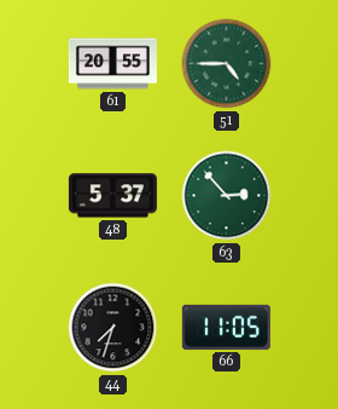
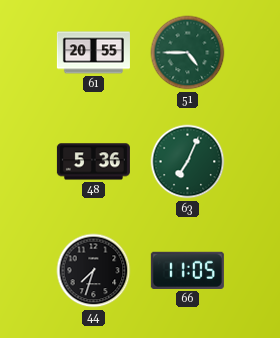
48: 5:37 -> 5:36 (93, 162)
63: 2:53 -> 7:04 (188, 162)
